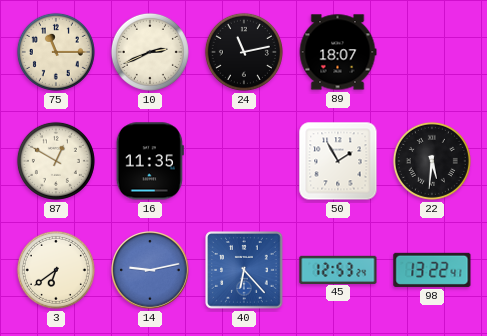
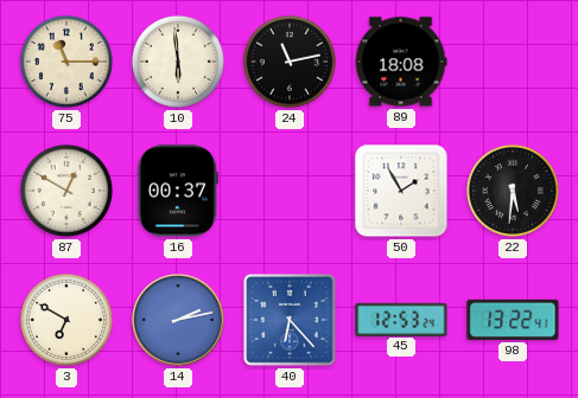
10: 2:41 -> 5:59 (178, 62)
89: 18:07 -> 18:08 (401, 62)
16: 11:35 -> 00:37 (178, 191)
3: 6:39 -> 6:50 (66, 320)
14: 9:13 -> 2:13 (178, 320)
